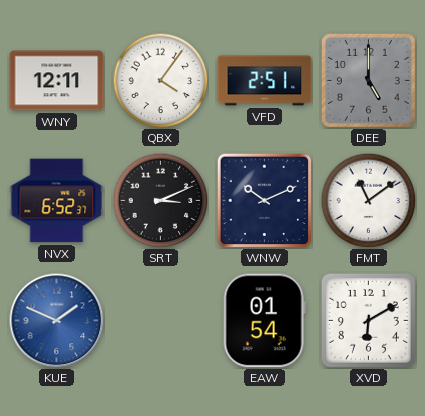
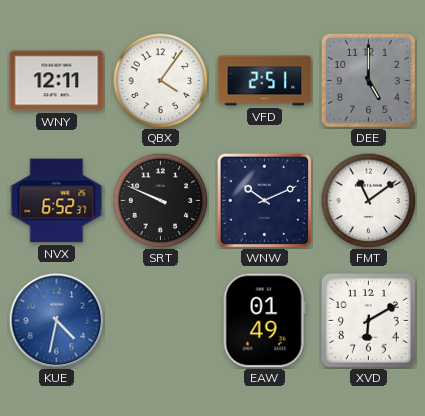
SRT: 3:11 -> 9:49 (160, 200)
KUE: 1:49 -> 4:32 (56, 320)
EAW: 01:54 -> 01:49 (264, 321)
